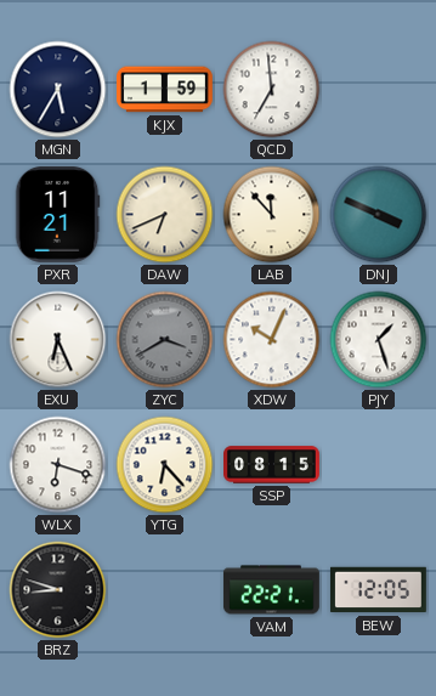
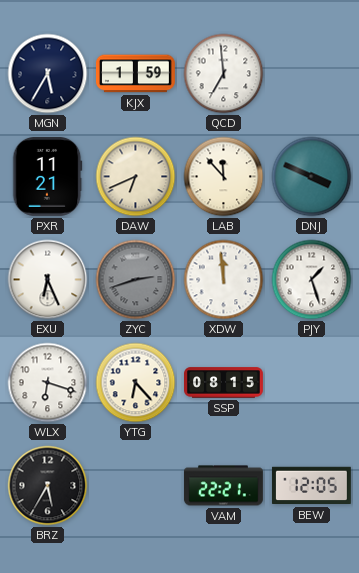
ZYC: 3:40 -> 2:42 (136, 280)
XDW: 10:04 -> 11:59 (224, 280)
BRZ: 8:48 -> 5:35 (48, 486)
